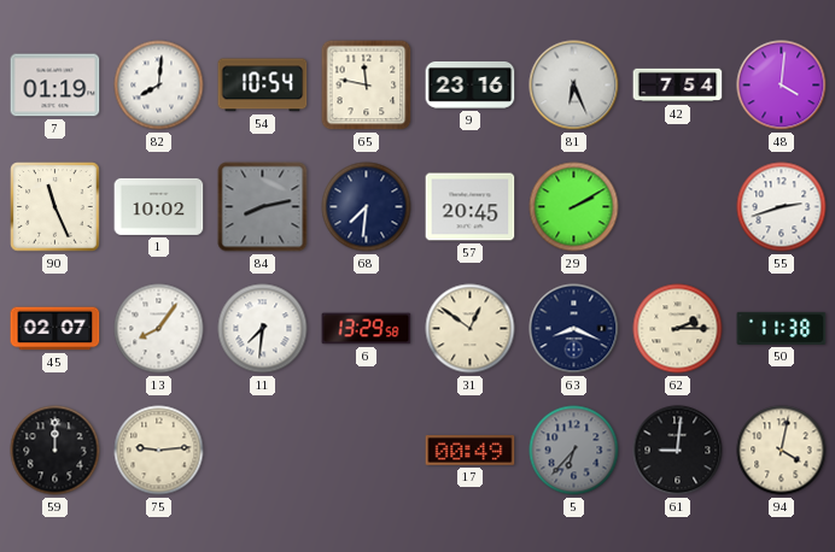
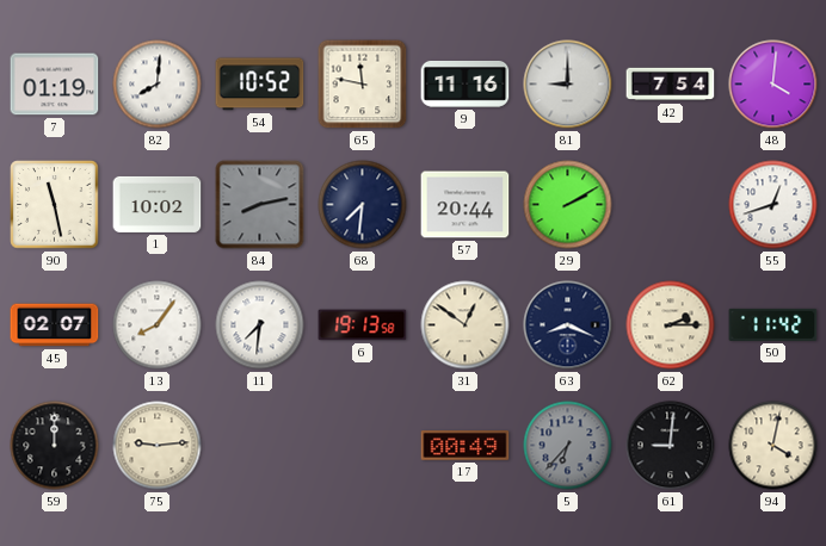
54: 10:54 -> 10:52 (260, 85)
9: 23:16 -> 11:16 (466, 83)
81: 6:26 -> 9:00 (568, 85)
90: 11:26 -> 11:28 (55, 205)
57: 20:45 -> 20:44 (466, 205)
55: 2:42 -> 12:42 (773, 205)
6: 13:29 -> 19:13 (363, 325)
50: 11:38 -> 11:42 (773, 324)
